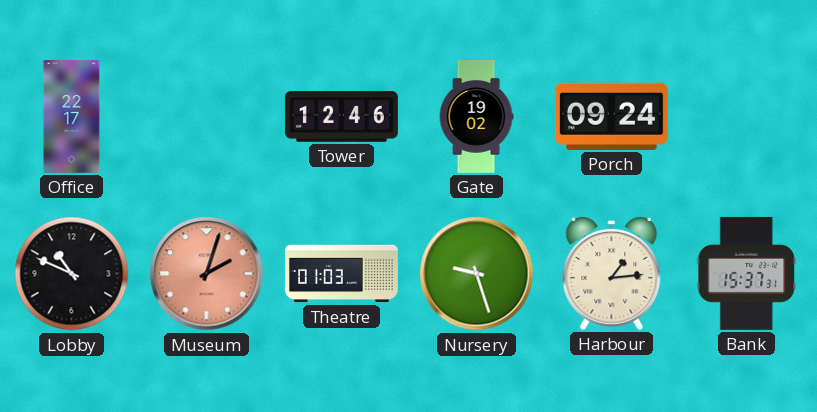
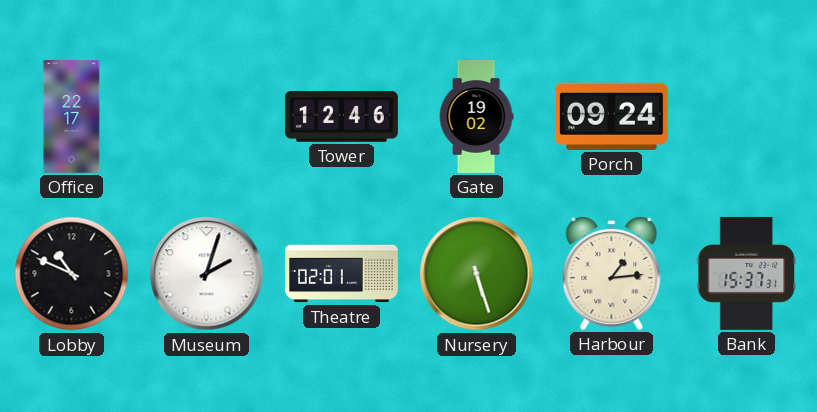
Museum dial: salmon -> white (207, 274)
Theatre: 01:03 -> 02:01 (341, 274)
Nursery: 9:27 -> 5:27 (477, 274)
